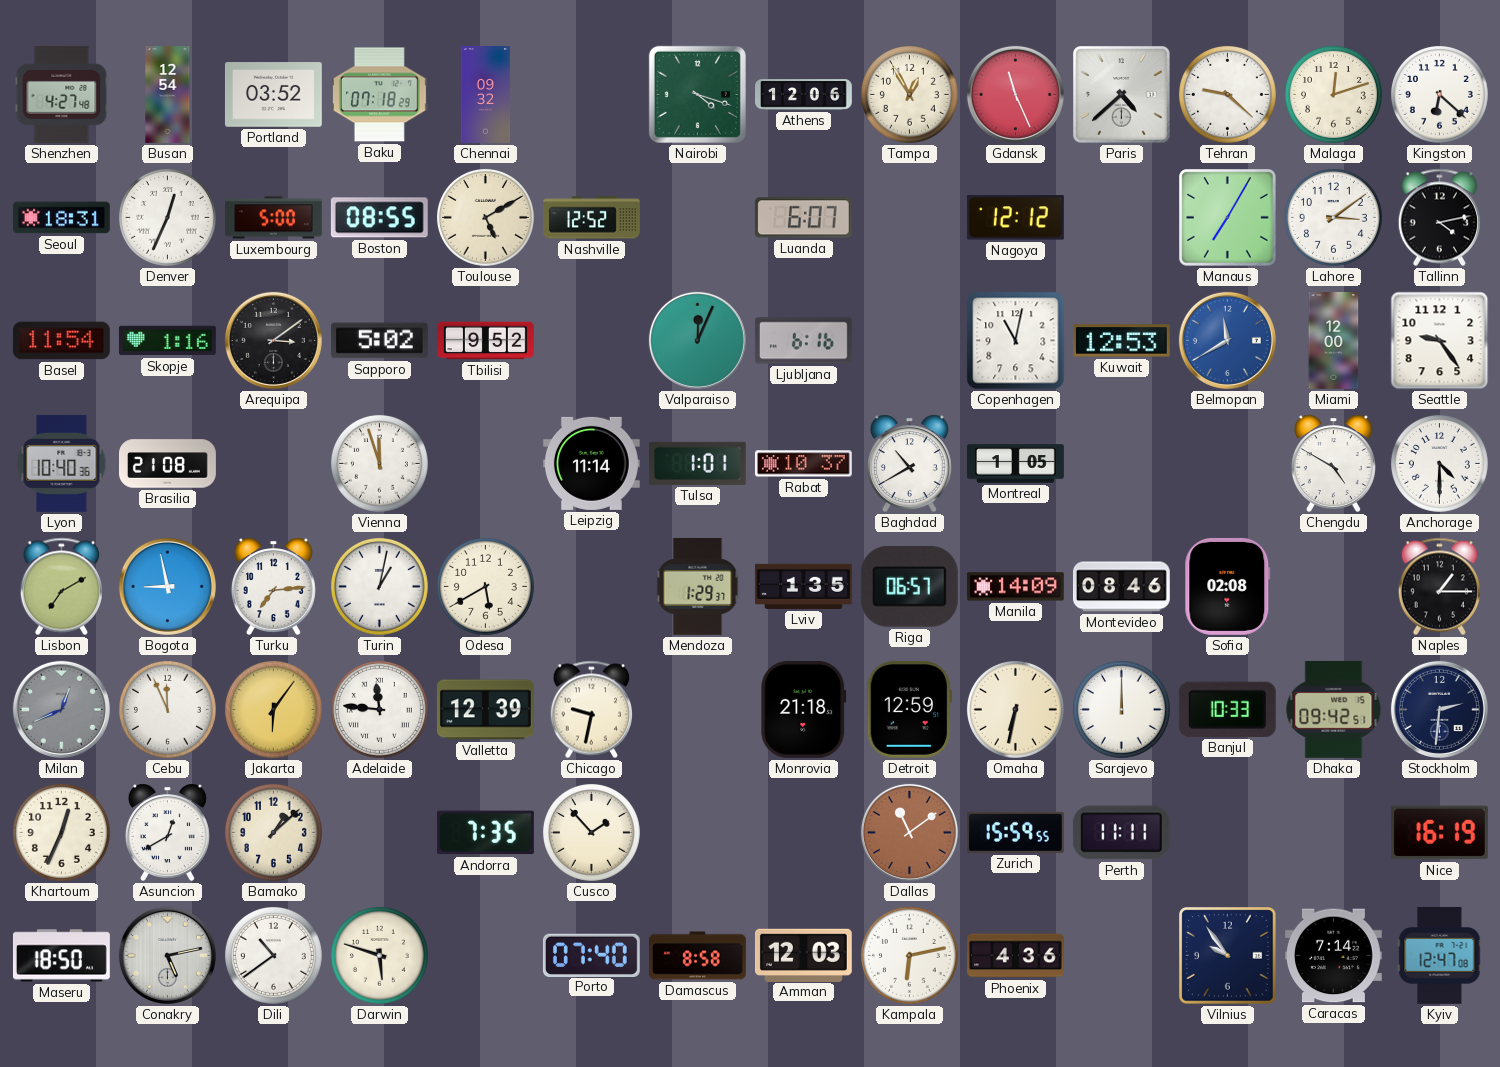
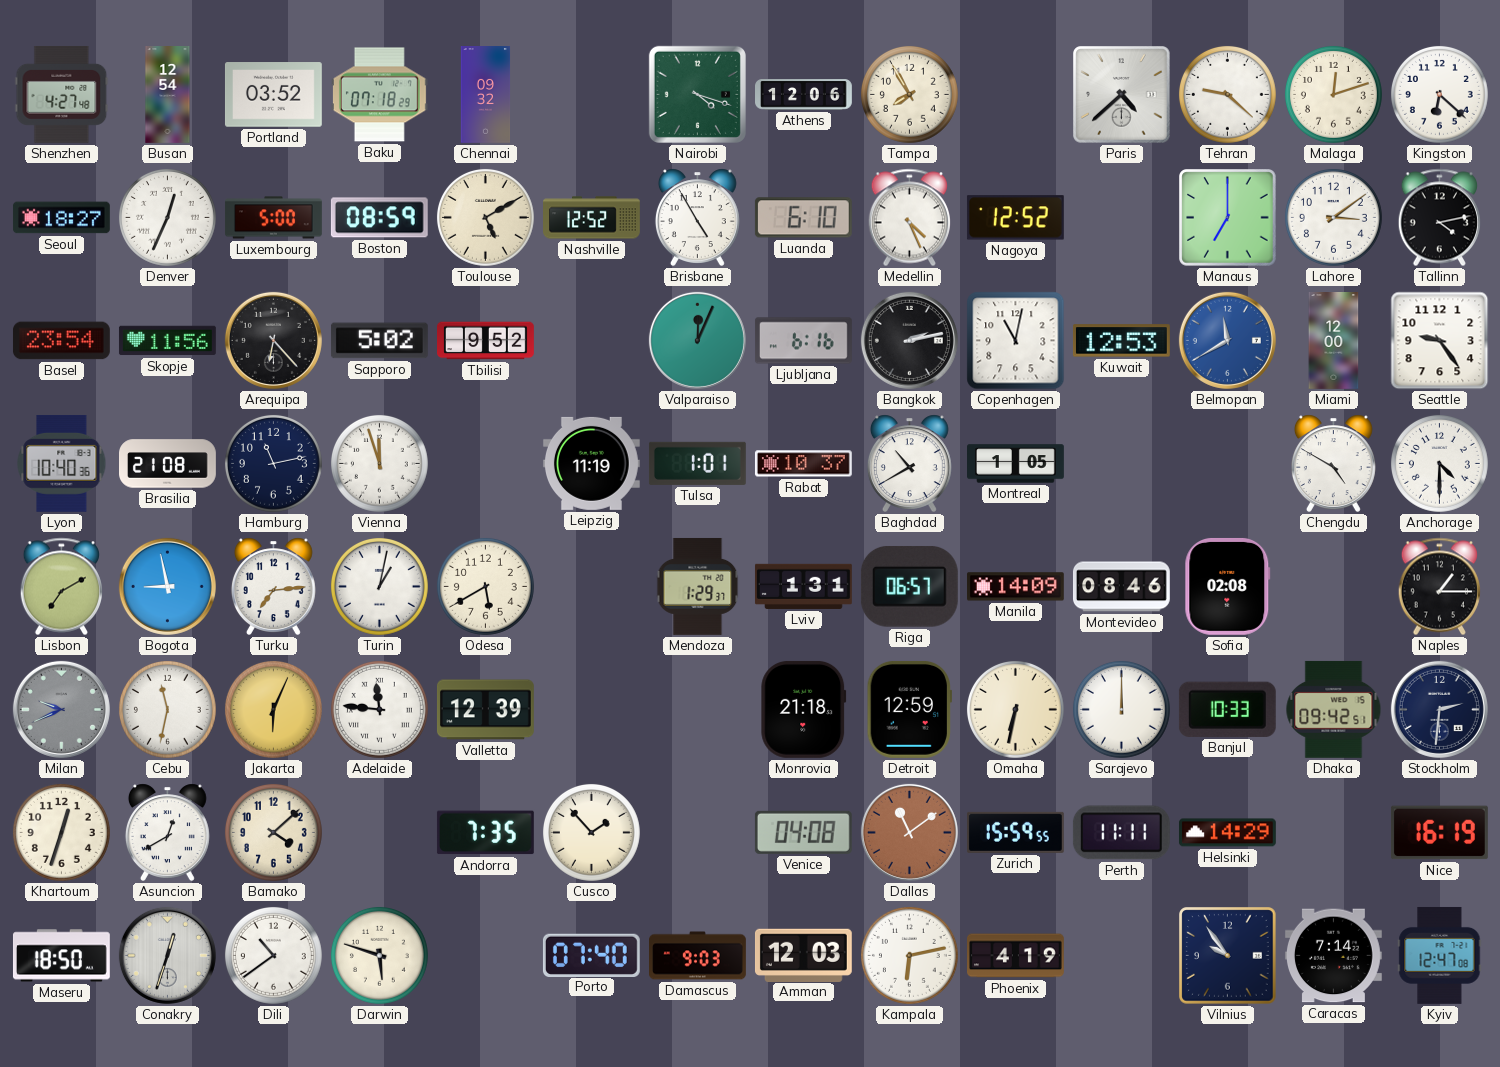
Tampa: 12:55 -> 7:55 (909, 94)
Gdansk: 11:26 -> none (1015, 94)
Seoul: 18:31 -> 18:27 (61, 218)
Boston: 08:55 -> 08:59 (379, 218)
Brisbane: none -> 4:55 (697, 217)
Luanda: 6:07 -> 6:10 (803, 218)
Medellin: none -> 4:26 (909, 218)
Nagoya: 12:12 -> 12:52 (1015, 218)
Manaus: 7:05 -> 7:00 (1228, 218)
Basel: 11:54 -> 23:54 (61, 341)
Skopje: 1:16 -> 11:56 (167, 341)
Arequipa: 3:09 -> 6:23 (273, 340)
Bangkok: none -> 2:13 (909, 340)
Hamburg: none -> 11:13 (273, 463)
Leipzig: 11:14 -> 11:19 (591, 463)
Lviv: 1:35 -> 1:31 (803, 586)
Milan: 12:41 -> 9:41 (61, 709)
Cebu: 11:56 -> 11:32 (167, 709)
Jakarta: 6:06 -> 6:04 (273, 709)
Chicago: 9:32 -> none (591, 710)
Khartoum: 12:34 -> 12:33 (61, 832)
Bamako: 1:08 -> 4:08 (273, 832)
Venice: none -> 04:08 (803, 832)
Helsinki: none -> 14:29 (1227, 833)
Conakry: 5:13 -> 12:33 (167, 955)
Damascus: 8:58 -> 9:03 (698, 956)
Phoenix: 4:36 -> 4:19 (1016, 956)
